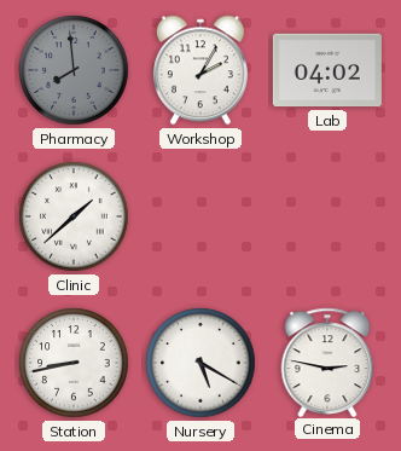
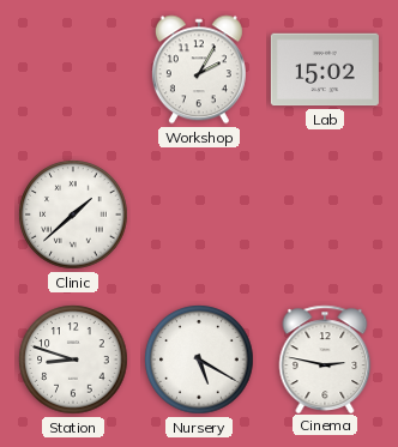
Pharmacy: 7:59 -> none (74, 70)
Lab: 04:02 -> 15:02 (325, 70)
Station: 8:43 -> 8:48 (73, 360)
